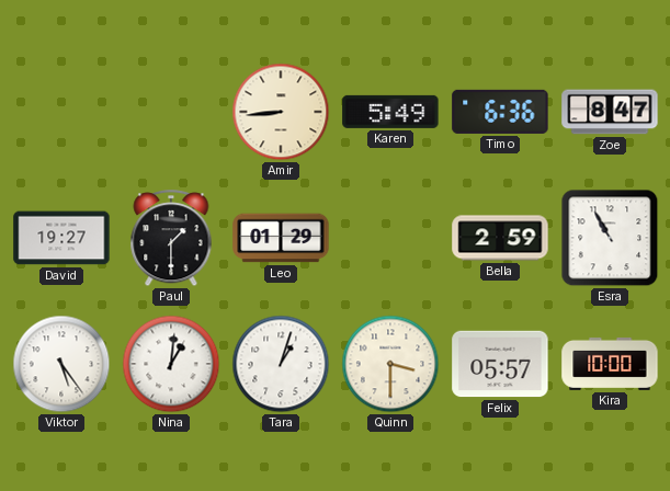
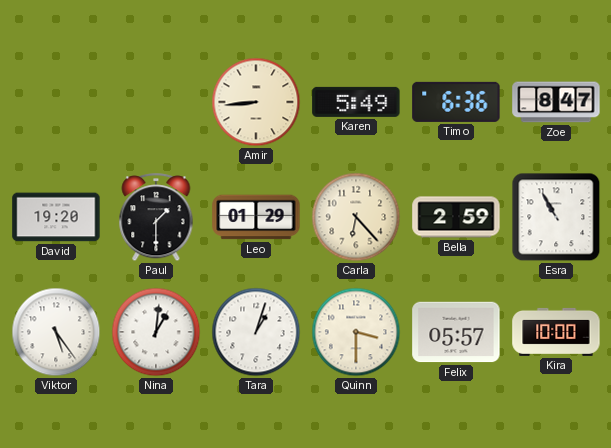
David: 19:27 -> 19:20 (56, 217)
Carla: none -> 6:23 (356, 217)
